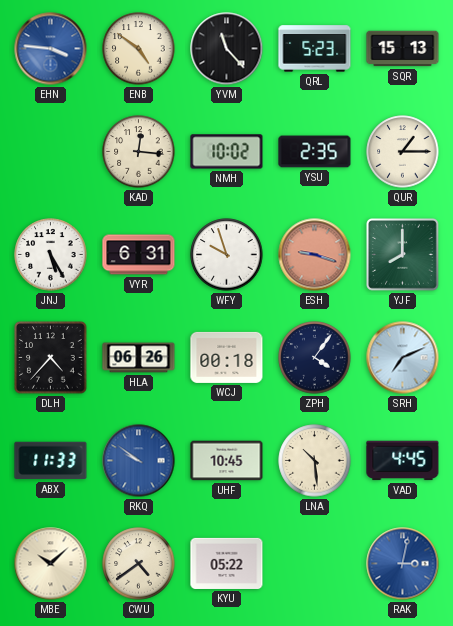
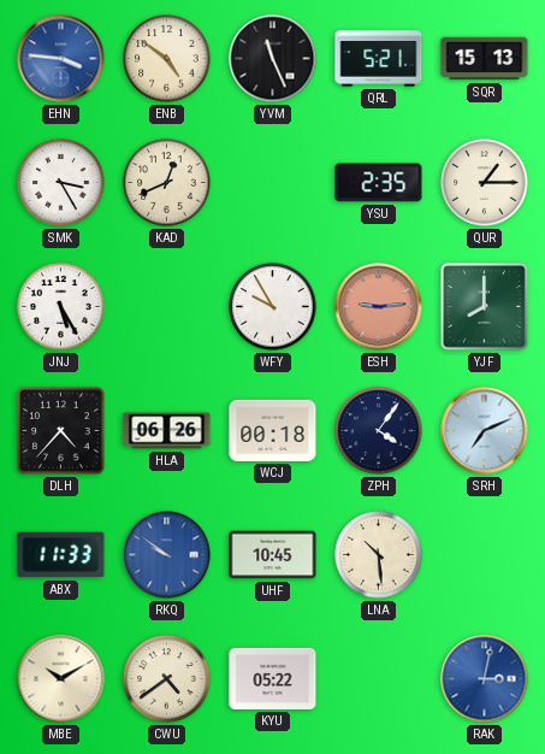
YVM: 11:23 -> 11:26 (273, 59)
QRL: 5:23 -> 5:21 (379, 59)
SMK: none -> 3:25 (61, 183)
KAD: 12:16 -> 12:41 (167, 183)
NMH: 10:02 -> none (227, 152)
VYR: 6:31 -> none (139, 255)
WFY: 9:57 -> 9:55 (273, 307)
ESH: 9:18 -> 9:14 (379, 307)
VAD: 4:45 -> none (403, 461)
MBE: 10:08 -> 10:10 (61, 679)
